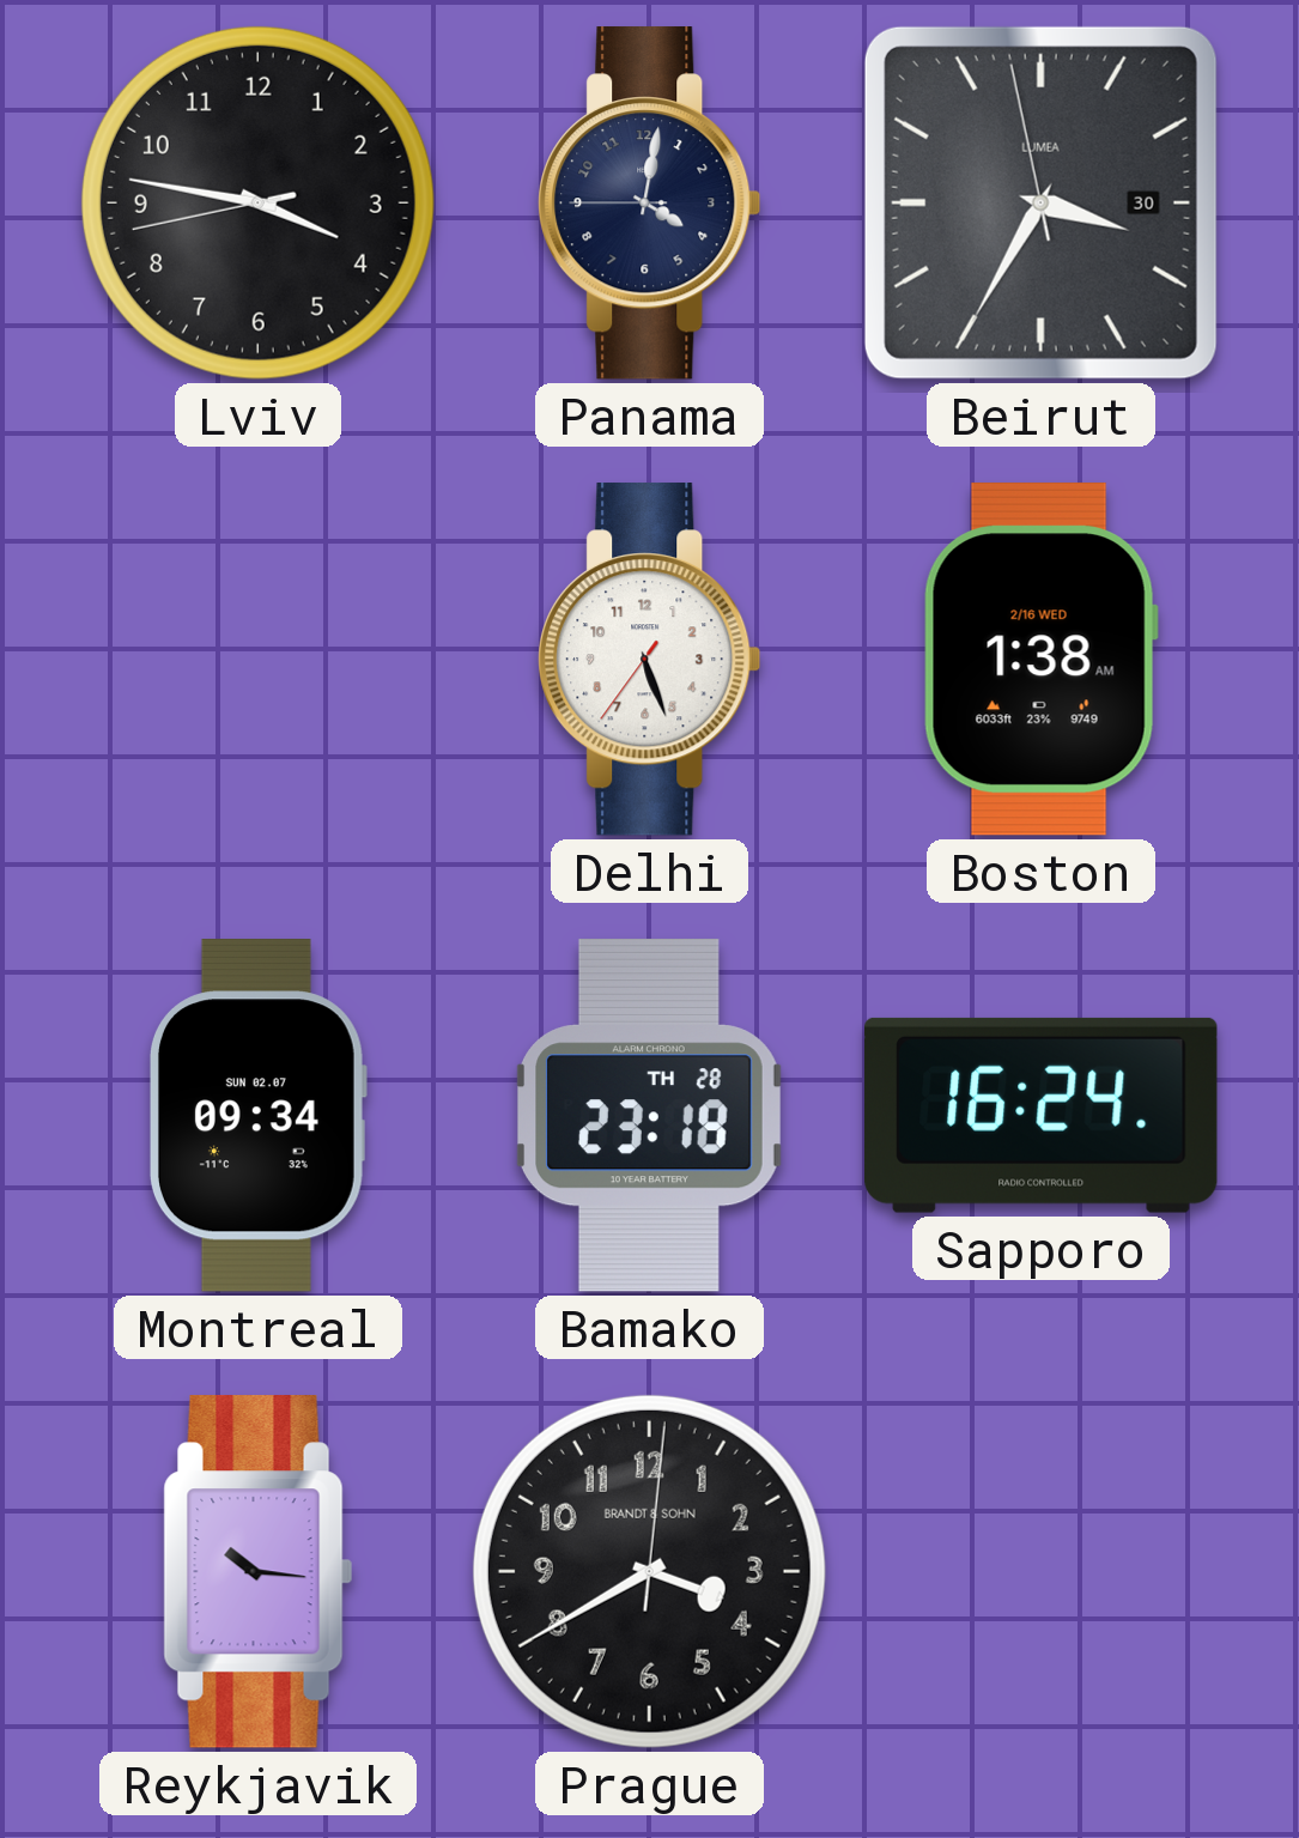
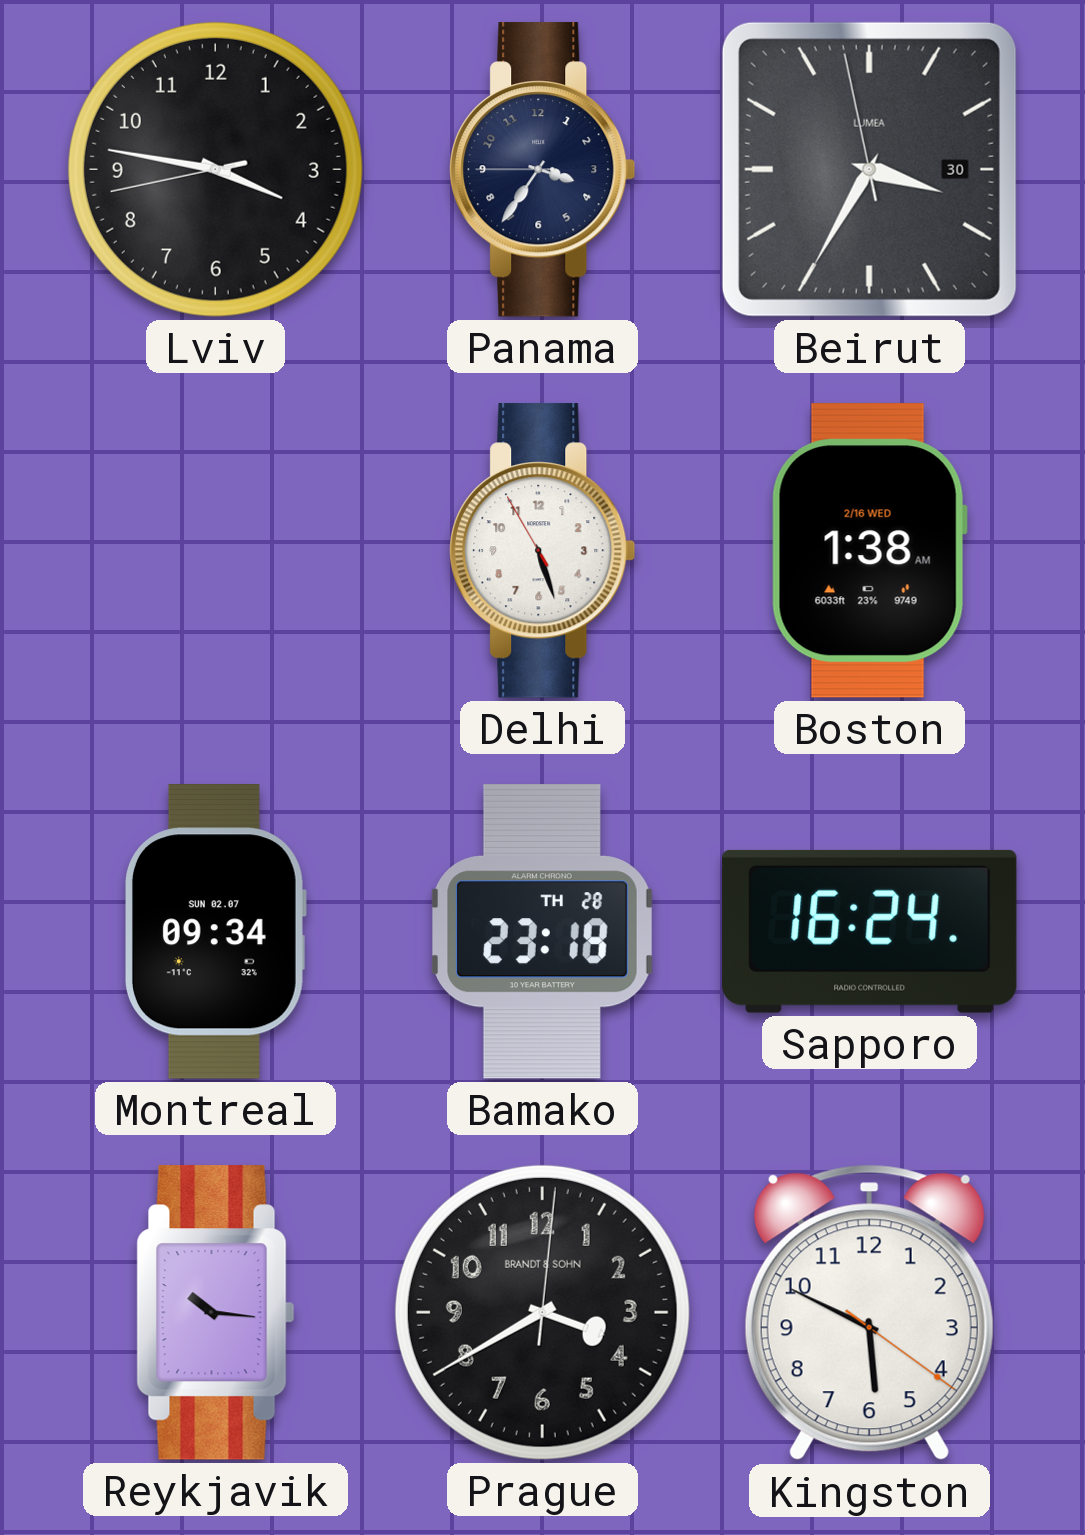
Panama: 4:01 -> 3:35 (543, 170)
Delhi: 5:26:36 -> 5:26:55 (543, 551)
Kingston: none -> 5:49 (869, 1313)
